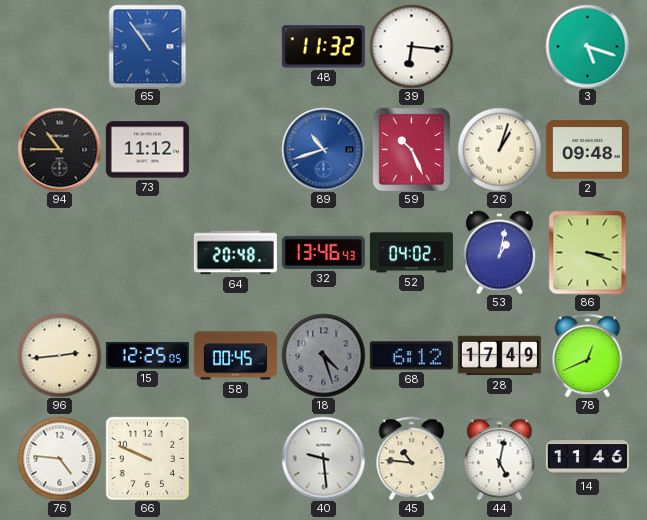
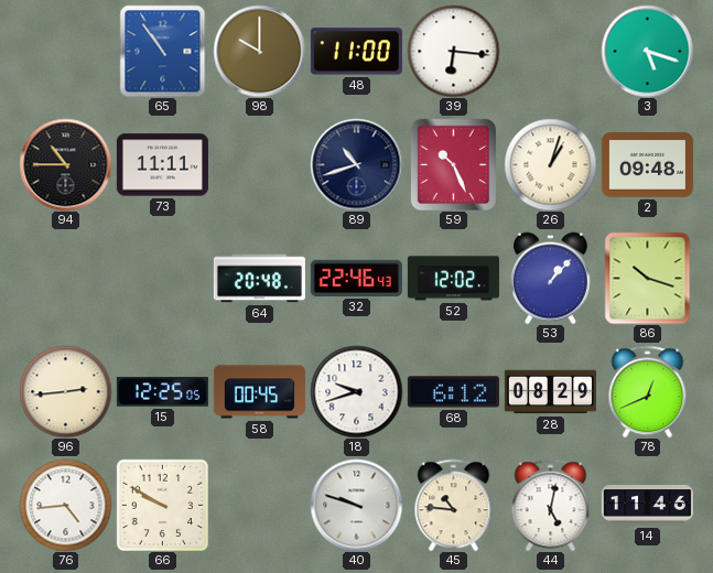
98: none -> 10:00 (259, 51)
48: 11:32 -> 11:00 (356, 52)
73: 11:12 -> 11:11 (162, 165)
89 dial: blue -> navy (356, 164)
32: 13:46 -> 22:46 (356, 278)
52: 04:02 -> 12:02 (453, 279)
53: 1:02 -> 1:07 (550, 278)
86: 3:18 -> 10:18 (648, 278)
18: 4:27 -> 9:42 (356, 391)
18 dial: grey -> white (356, 391)
28: 17:49 -> 08:29 (550, 392)
76: 4:46 -> 4:44 (65, 505)
66: 9:49 -> 9:50 (162, 505)
40: 9:29 -> 9:48 (356, 505)
